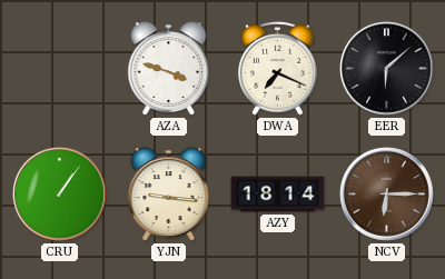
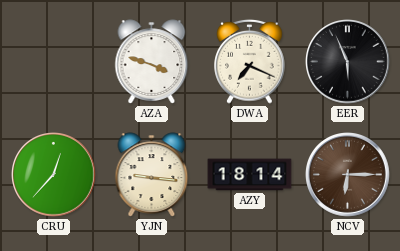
EER: 6:08 -> 5:56 (348, 62)
CRU: 1:06 -> 12:37 (54, 175)
